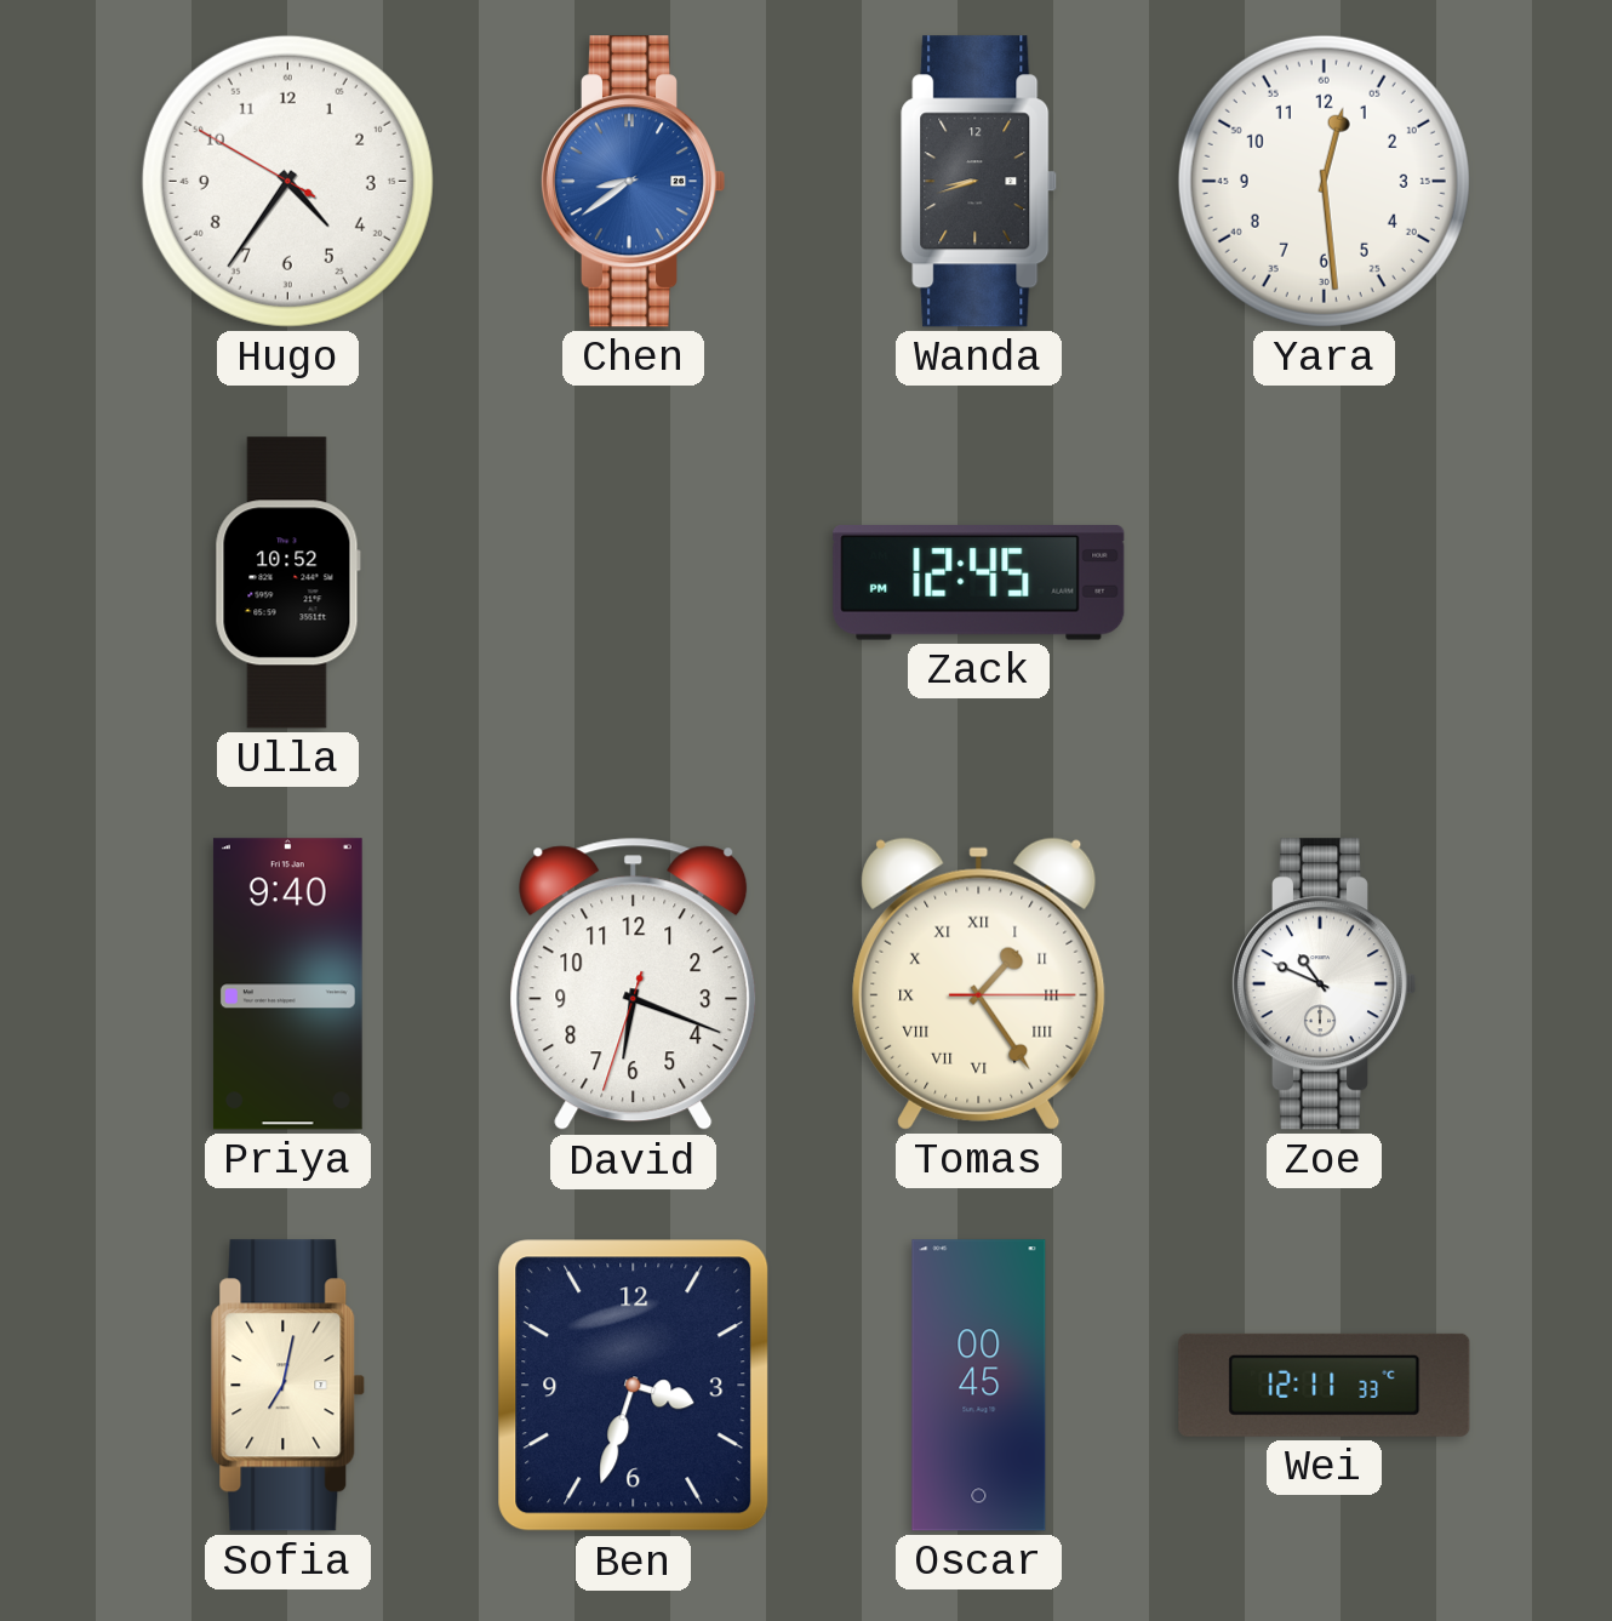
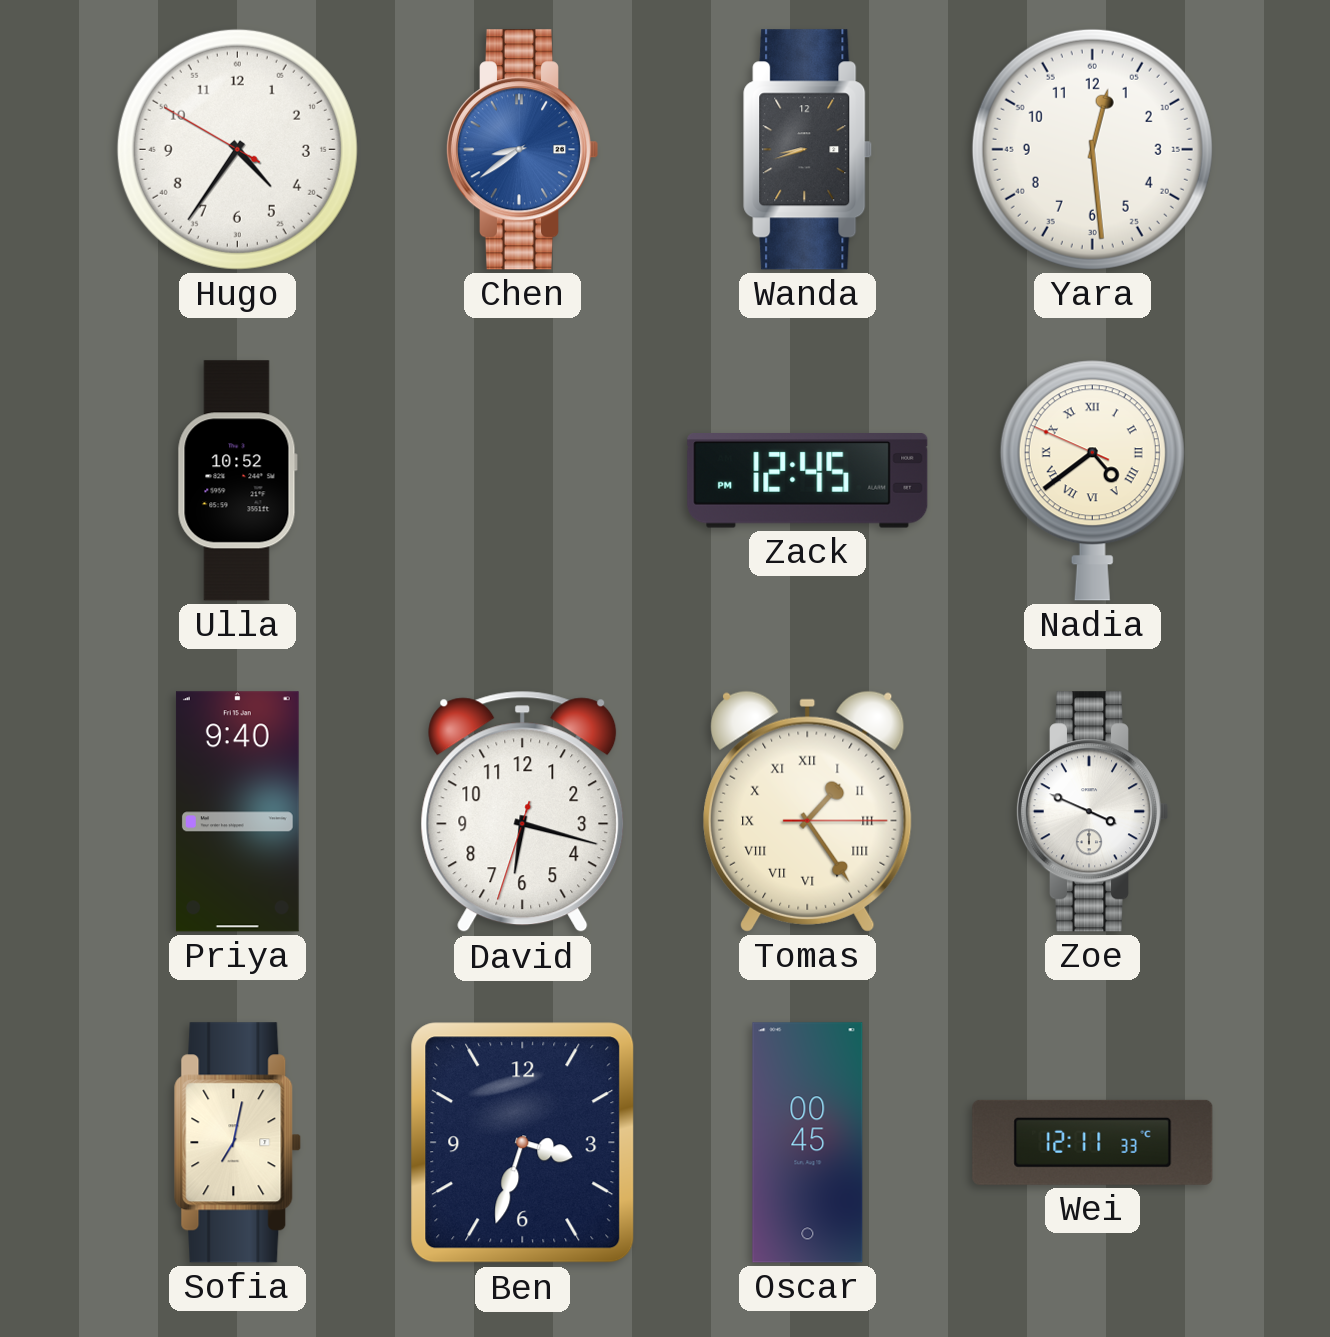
Nadia: none -> 4:38 (1092, 480)
David: 6:18 -> 6:17 (523, 812)
Zoe: 10:49 -> 3:49 (1092, 812)
